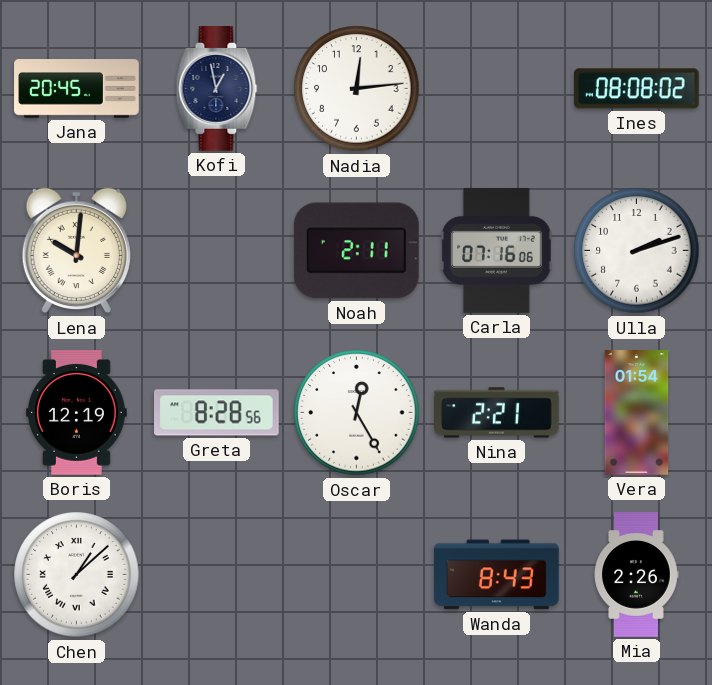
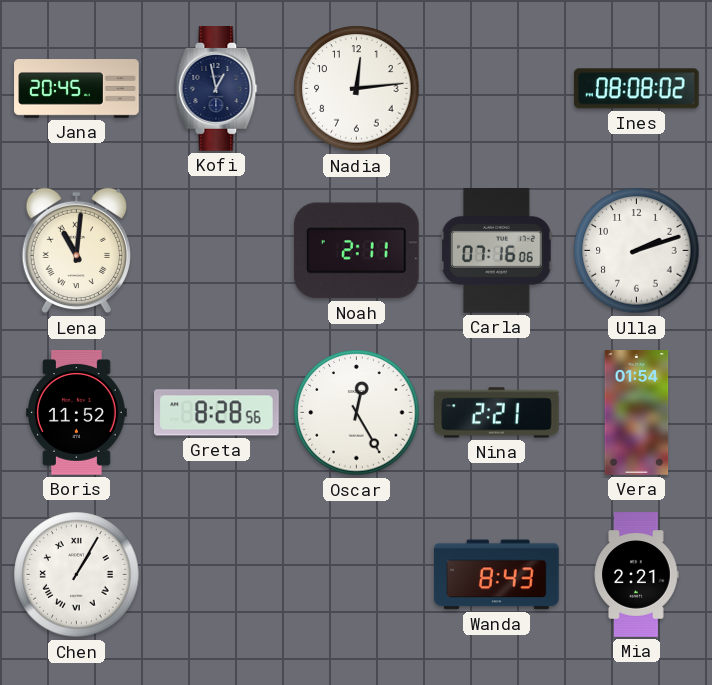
Lena: 10:01 -> 11:01 (76, 251)
Boris: 12:19 -> 11:52 (76, 413)
Chen: 1:08 -> 1:05 (77, 575)
Mia: 2:26 -> 2:21 (636, 575)
